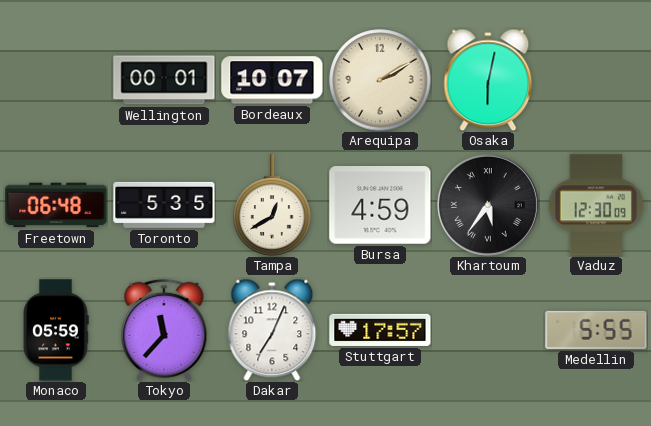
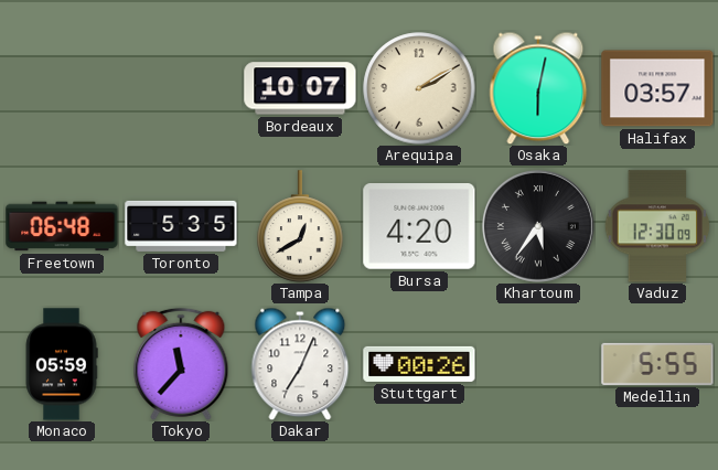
Wellington: 00:01 -> none (164, 80)
Halifax: none -> 03:57 (657, 88)
Bursa: 4:59 -> 4:20 (419, 226)
Stuttgart: 17:57 -> 00:26 (419, 364)
